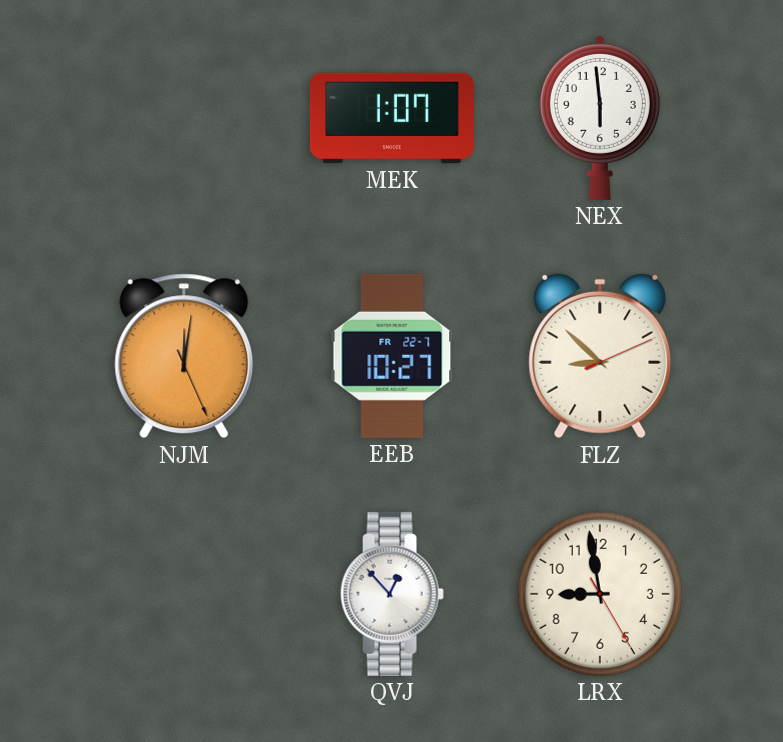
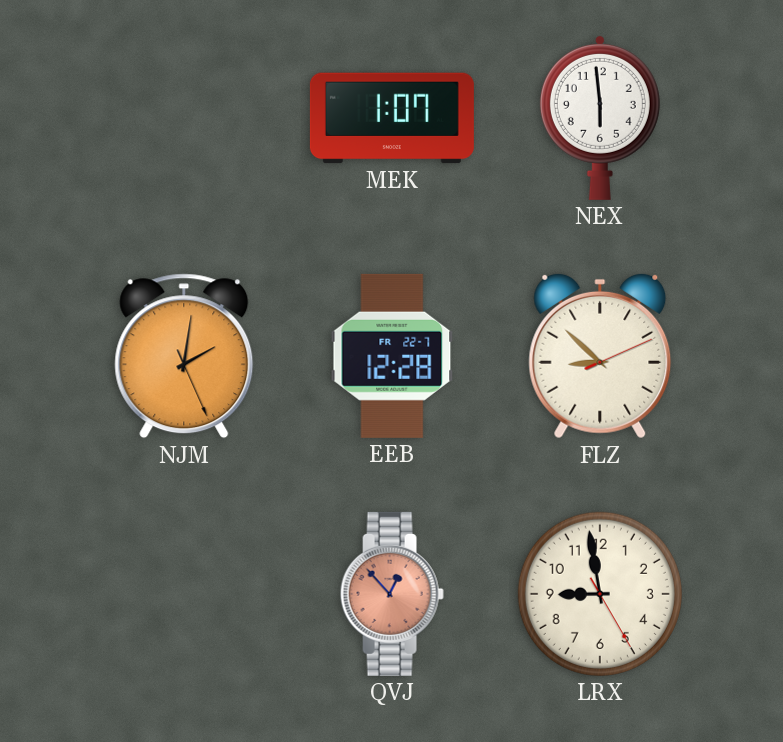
NJM: 12:01 -> 2:01 (184, 356)
EEB: 10:27 -> 12:28 (392, 356)
QVJ dial: white -> salmon (392, 594)
